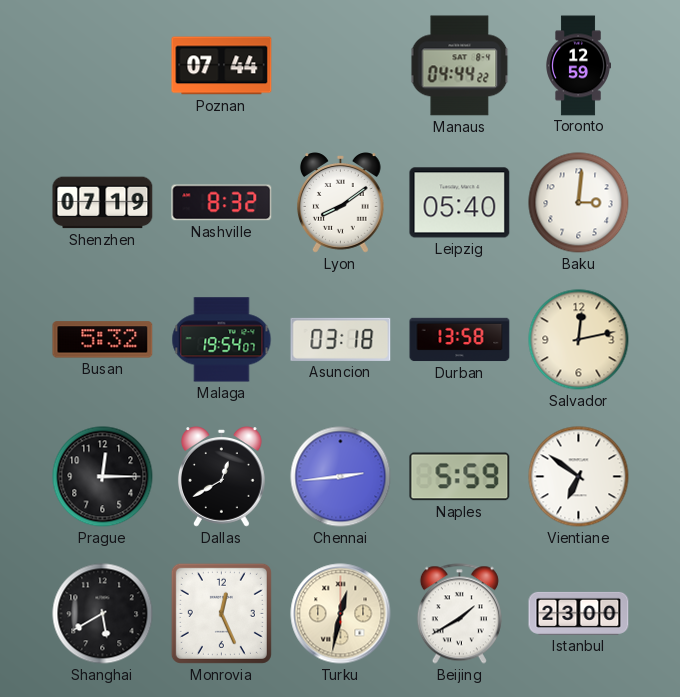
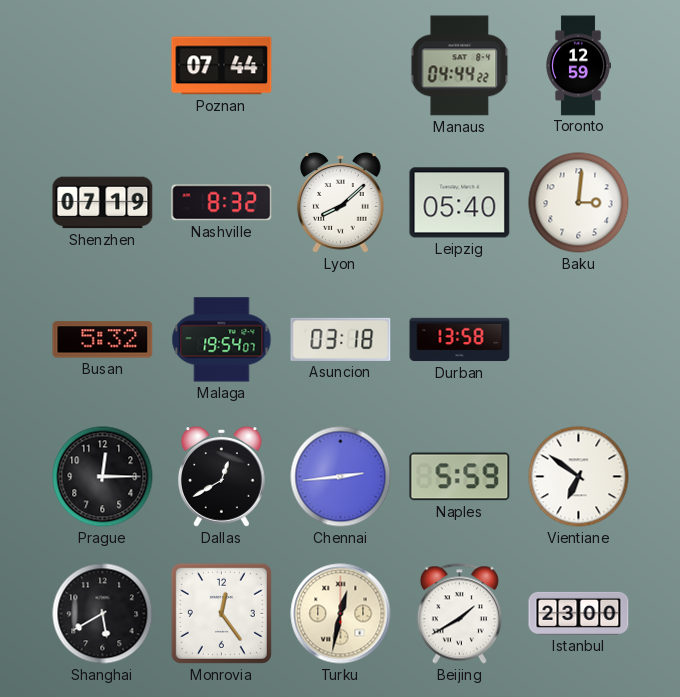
Lyon: 8:09 -> 8:08 (340, 203)
Salvador: 12:13 -> none (579, 340)
Monrovia: 12:26 -> 12:24 (221, 613)
